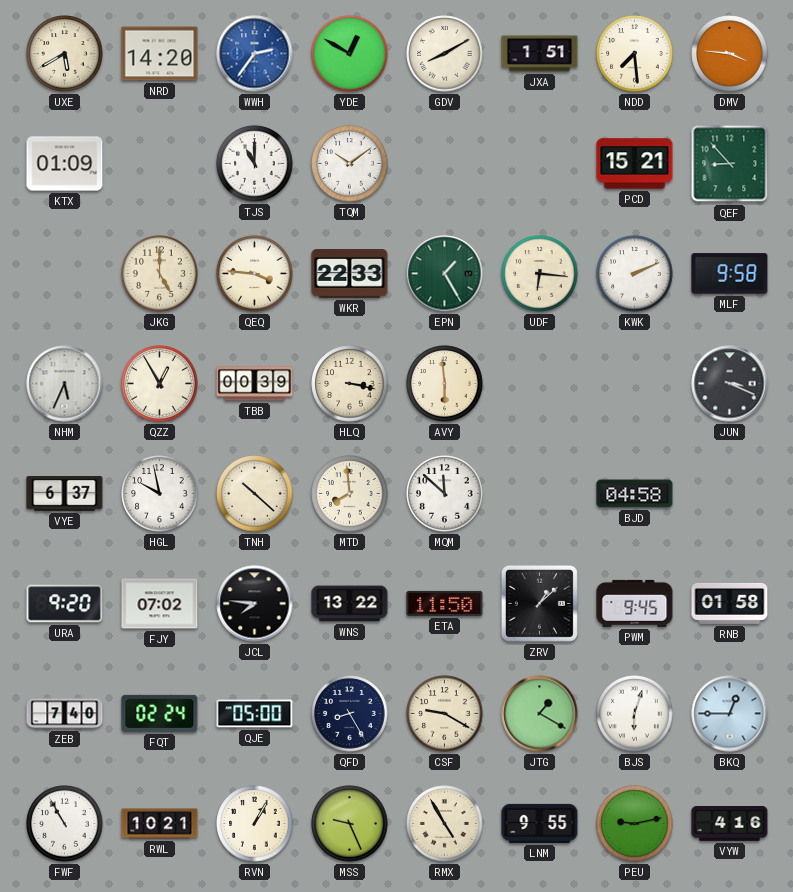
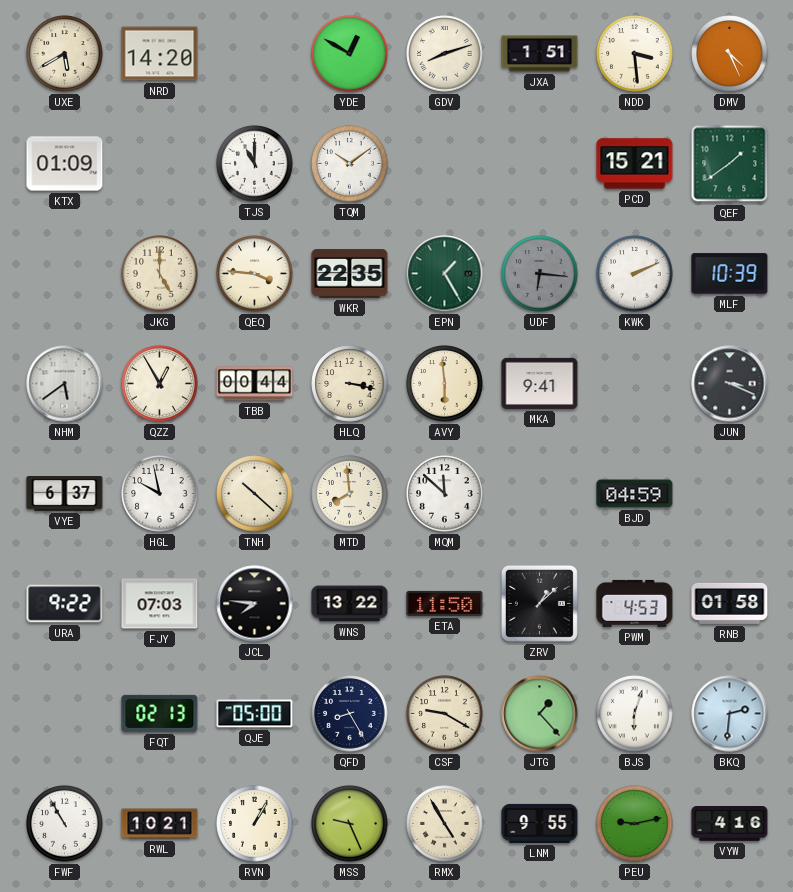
WWH: 2:36 -> none (255, 54)
GDV: 8:10 -> 8:12 (445, 54)
NDD: 7:29 -> 3:29 (635, 54)
DMV: 3:46 -> 4:26 (730, 54)
QEF: 8:53 -> 1:39 (730, 164)
WKR: 22:33 -> 22:35 (350, 274)
UDF dial: cream -> grey (540, 274)
MLF: 9:58 -> 10:39 (730, 274)
NHM: 5:34 -> 5:39 (65, 384)
TBB: 00:39 -> 00:44 (255, 384)
MKA: none -> 9:41 (540, 383)
BJD: 04:58 -> 04:59 (635, 494)
URA: 9:20 -> 9:22 (65, 604)
FJY: 07:02 -> 07:03 (160, 604)
PWM: 9:45 -> 4:53 (635, 603)
ZEB: 7:40 -> none (65, 714)
FQT: 02:24 -> 02:13 (160, 713)
JTG: 1:20 -> 1:23 (540, 714)
BKQ: 12:45 -> 2:31 (730, 714)
